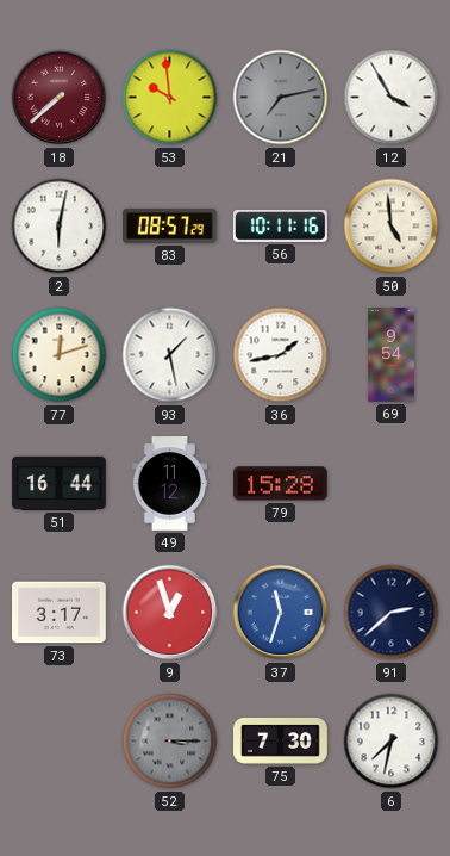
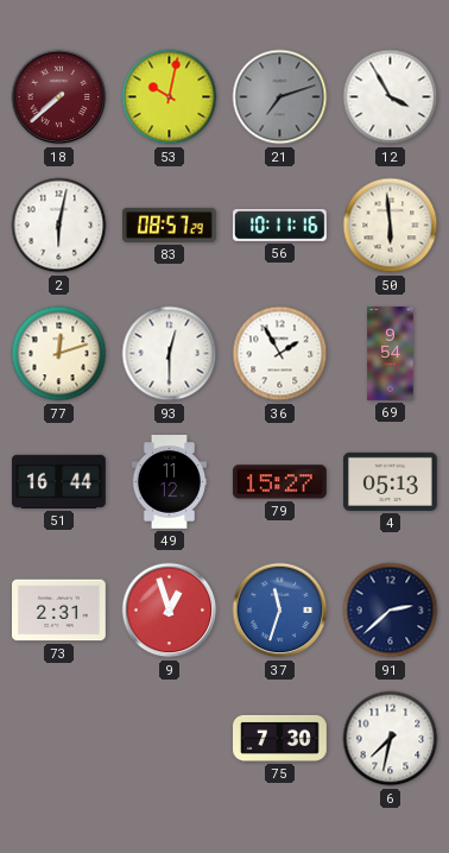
53: 9:59 -> 10:02 (170, 97)
21: 7:13 -> 7:12 (280, 97)
50: 4:59 -> 5:59 (391, 226)
93: 1:28 -> 12:30 (170, 354)
36: 1:43 -> 1:55 (280, 354)
79: 15:28 -> 15:27 (279, 482)
4: none -> 05:13 (391, 481)
73: 3:17 -> 2:31 (59, 611)
52: 3:15 -> none (170, 742)
